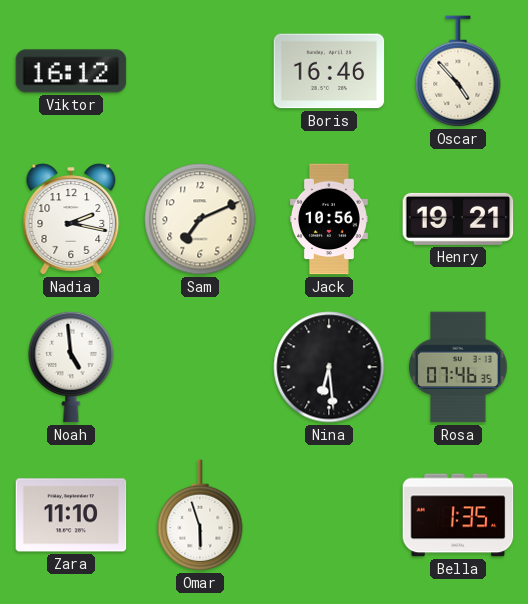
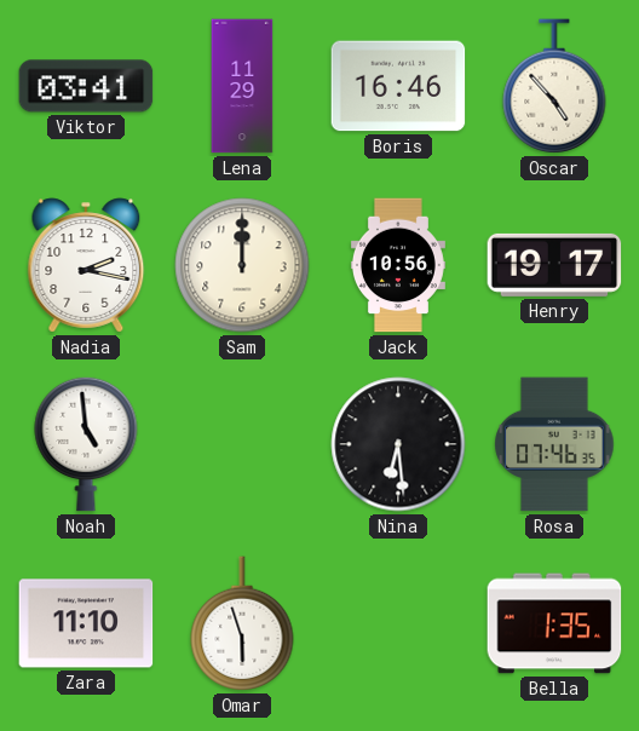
Viktor: 16:12 -> 03:41 (86, 86)
Lena: none -> 11:29 (242, 86)
Sam: 7:11 -> 12:00 (242, 265)
Henry: 19:21 -> 19:17 (554, 265)
